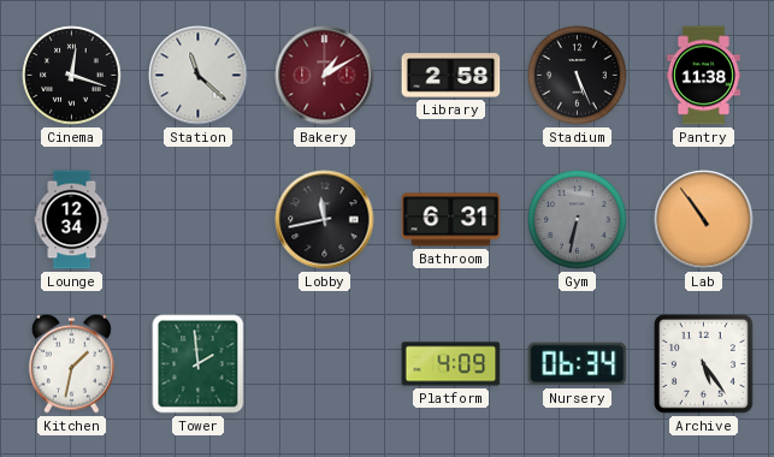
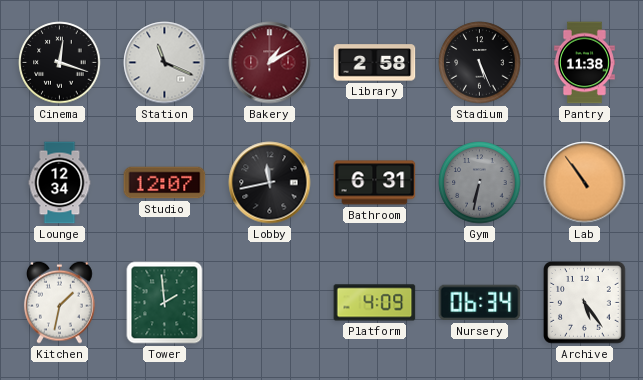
Station: 11:22 -> 11:19 (165, 63)
Studio: none -> 12:07 (165, 183)
